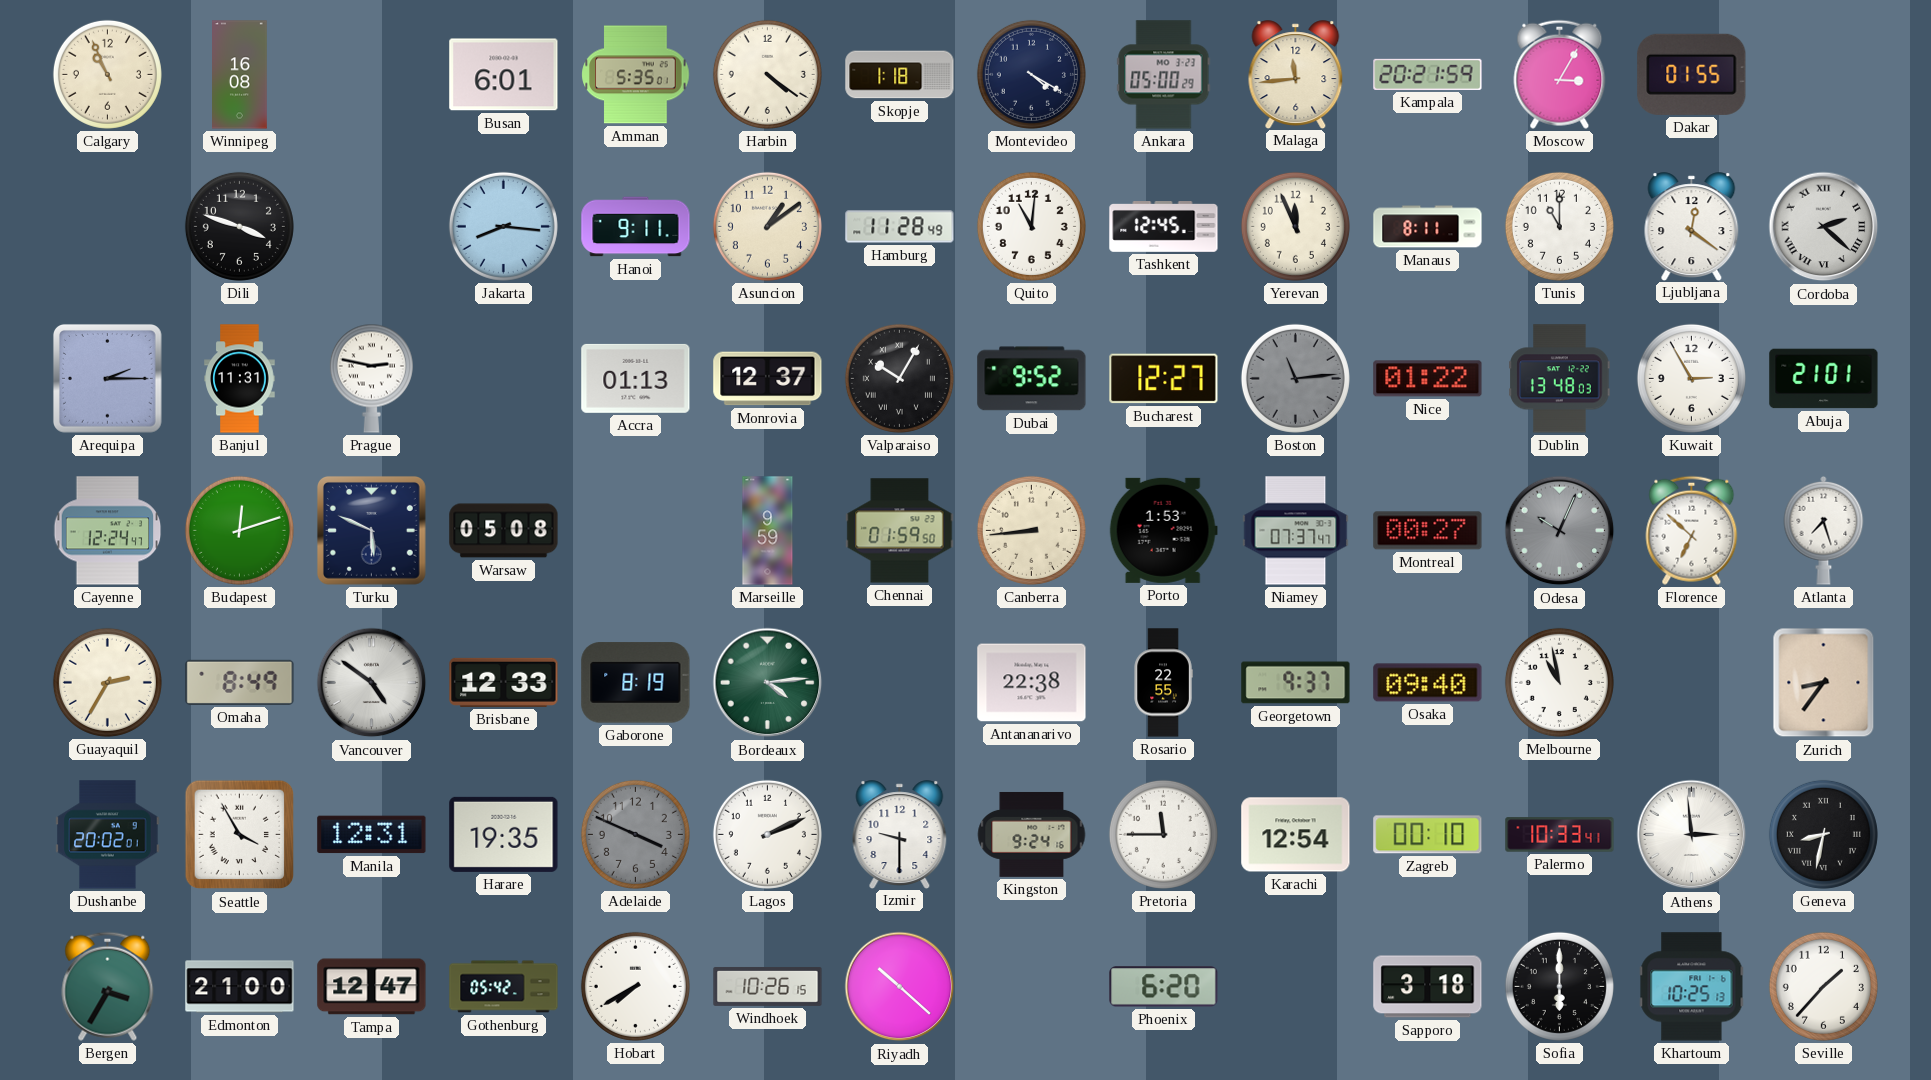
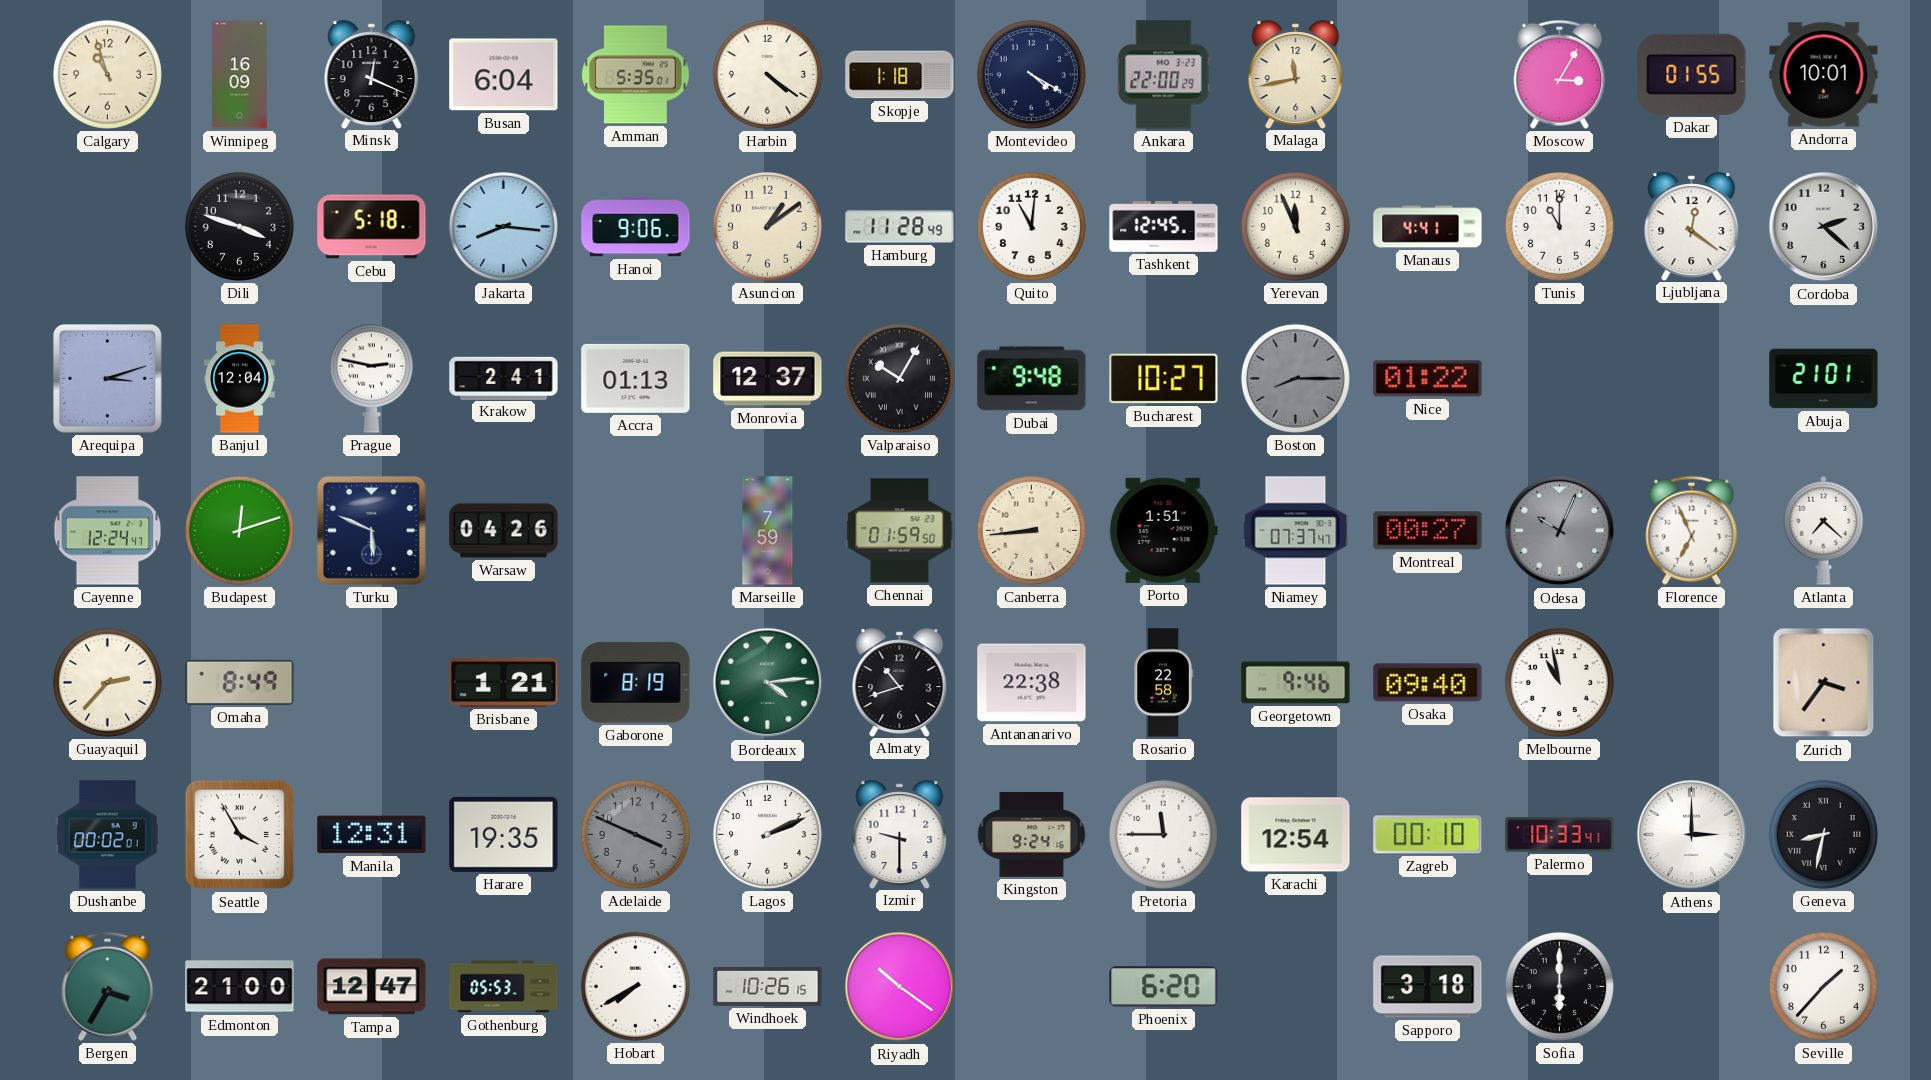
Calgary: 10:56 -> 10:57 (107, 74)
Winnipeg: 16:08 -> 16:09 (240, 75)
Minsk: none -> 12:19 (372, 74)
Busan: 6:01 -> 6:04 (504, 75)
Ankara: 05:00 -> 22:00 (1164, 75)
Malaga: 11:44 -> 11:43 (1296, 74)
Kampala: 20:21 -> none (1428, 74)
Andorra: none -> 10:01 (1824, 75)
Cebu: none -> 5:18 (372, 227)
Hanoi: 9:11 -> 9:06 (636, 227)
Manaus: 8:11 -> 4:41 (1428, 227)
Cordoba numerals: Roman -> Arabic (1824, 227)
Arequipa: 2:15 -> 3:12 (107, 378)
Banjul: 11:31 -> 12:04 (240, 379)
Krakow: none -> 2:41 (504, 378)
Dubai: 9:52 -> 9:48 (1032, 379)
Bucharest: 12:27 -> 10:27 (1164, 379)
Boston: 11:14 -> 8:15 (1295, 378)
Dublin: 13:48 -> none (1560, 379)
Kuwait: 2:55 -> none (1691, 378)
Warsaw: 05:08 -> 04:26 (504, 531)
Marseille: 9:59 -> 7:59 (768, 531)
Porto: 1:53 -> 1:51 (1163, 530)
Florence: 6:52 -> 6:56 (1692, 530)
Atlanta: 7:27 -> 7:22 (1824, 530)
Guayaquil: 2:35 -> 2:37 (107, 682)
Vancouver: 4:51 -> none (372, 683)
Brisbane: 12:33 -> 1:21 (504, 682)
Almaty: none -> 10:42 (900, 682)
Rosario: 22:55 -> 22:58 (1163, 683)
Georgetown: 9:37 -> 9:46 (1296, 683)
Zurich: 8:36 -> 3:36 (1824, 683)
Dushanbe: 20:02 -> 00:02 (108, 835)
Athens: 2:59 -> 3:00 (1692, 835)
Gothenburg: 05:42 -> 05:53 (504, 987)
Riyadh: 10:22 -> 10:21 (900, 987)
Khartoum: 10:25 -> none (1692, 987)
